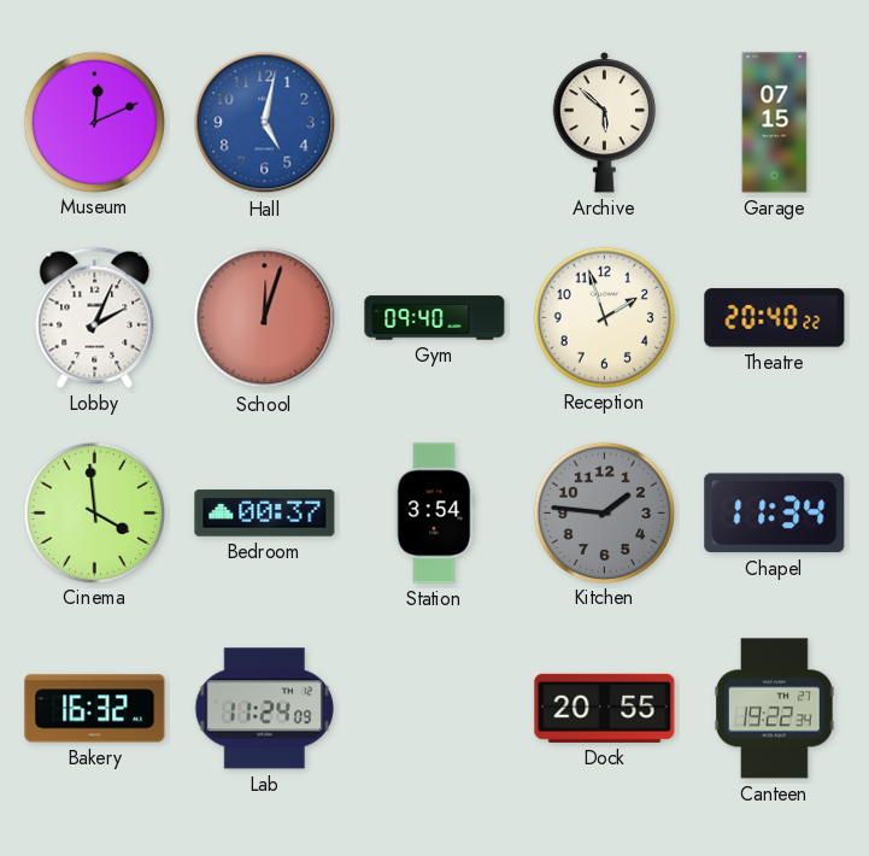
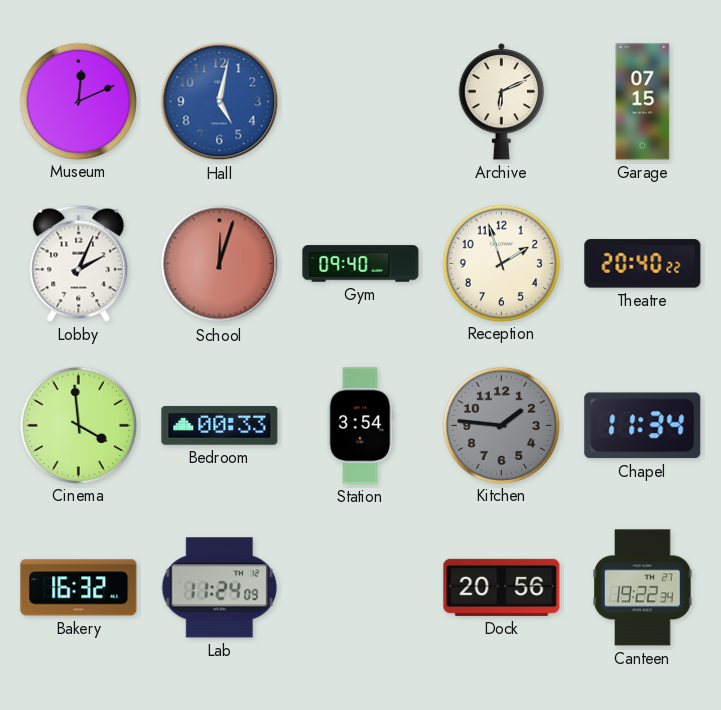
Archive: 5:52 -> 6:11 (502, 102)
Bedroom: 00:37 -> 00:33 (220, 426)
Dock: 20:55 -> 20:56 (502, 587)
